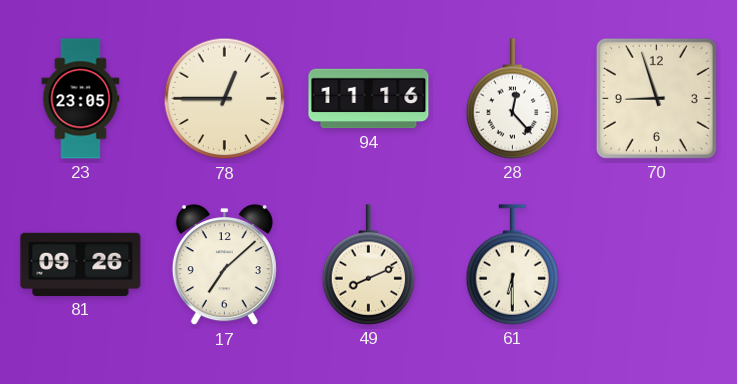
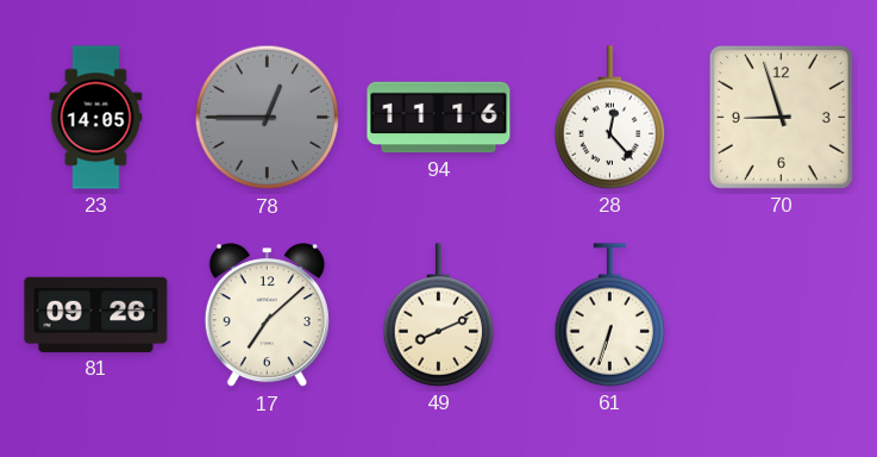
23: 23:05 -> 14:05 (96, 118)
78 dial: cream -> grey (268, 118)
61: 6:30 -> 6:33 (610, 315)
